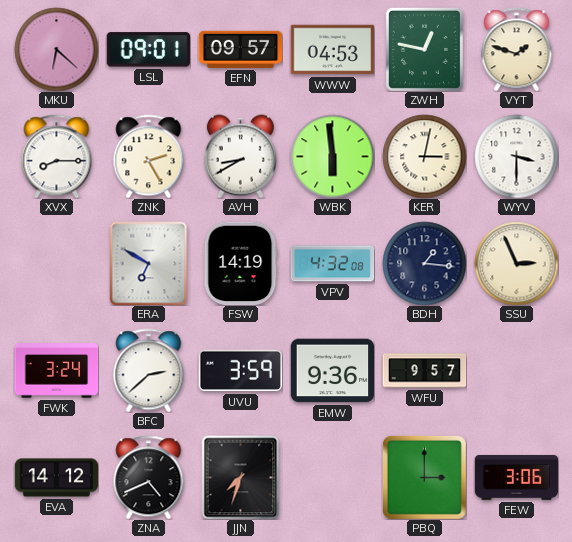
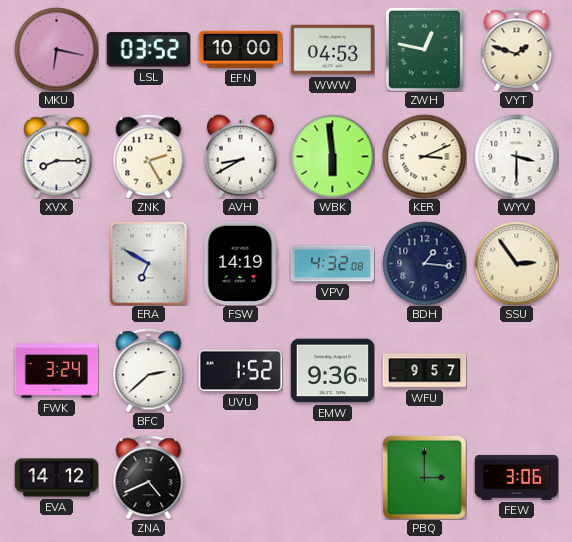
MKU: 6:22 -> 6:17 (56, 49)
LSL: 09:01 -> 03:52 (148, 50)
EFN: 09:57 -> 10:00 (240, 49)
KER: 3:02 -> 3:11 (424, 156)
SSU: 2:56 -> 2:54 (516, 263)
UVU: 3:59 -> 1:52 (240, 371)
JJN: 7:33 -> none (241, 477)
